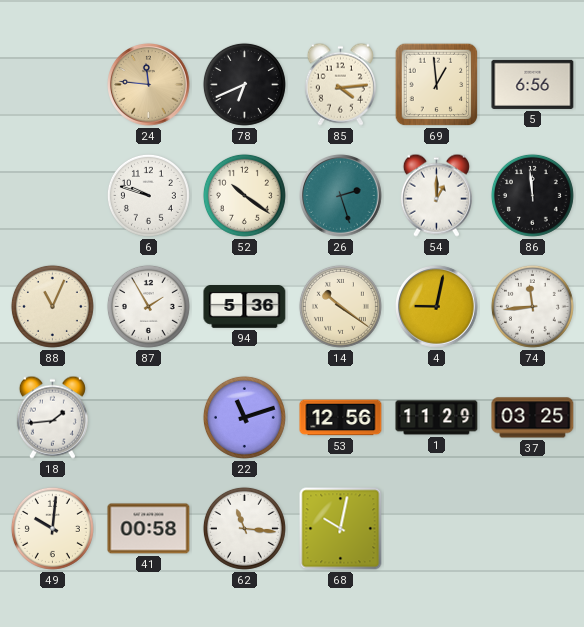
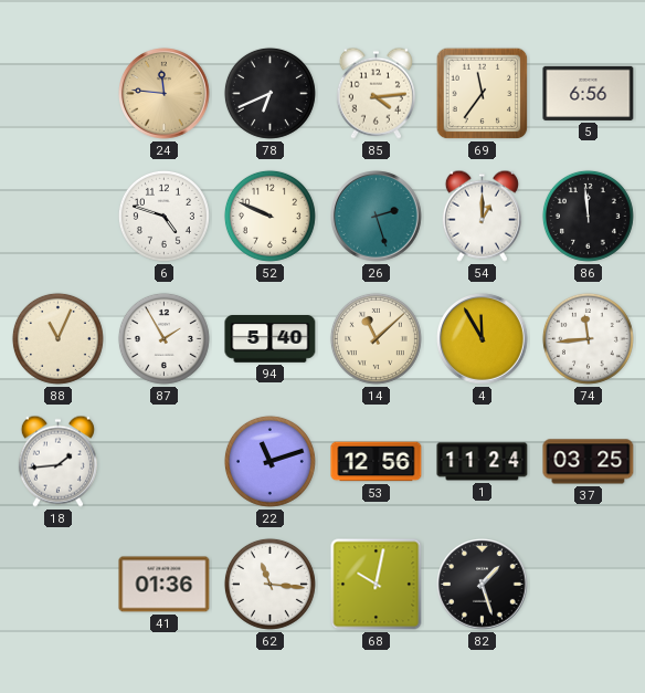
69: 12:59 -> 11:36 (483, 94)
6: 9:48 -> 4:48 (163, 216)
52: 10:21 -> 9:49 (269, 216)
94: 5:36 -> 5:40 (271, 339)
14: 10:21 -> 11:08 (376, 338)
4: 9:02 -> 11:55 (483, 339)
1: 11:29 -> 11:24 (483, 462)
49: 10:01 -> none (52, 528)
41: 00:58 -> 01:36 (165, 585)
82: none -> 1:27 (483, 585)
